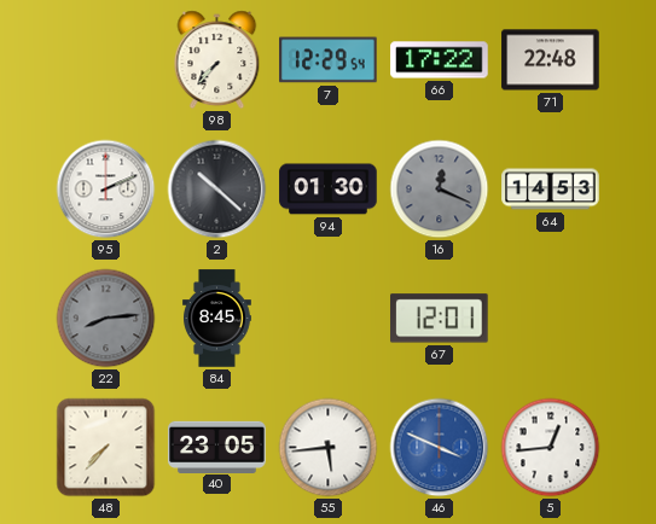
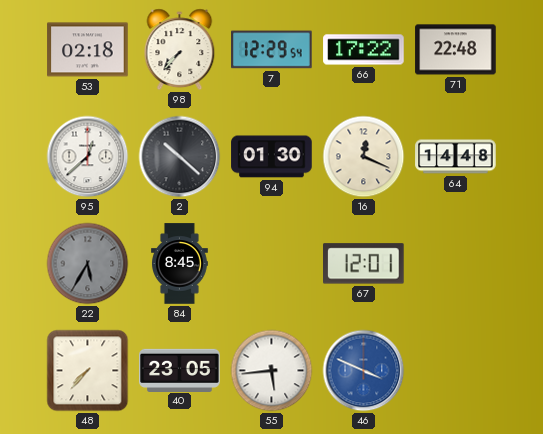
53: none -> 02:18 (88, 50)
95: 2:11 -> 12:38 (88, 157)
16 dial: grey -> cream (364, 157)
64: 14:53 -> 14:48 (456, 157)
22: 8:14 -> 5:35 (88, 264)
5: 12:44 -> none (551, 448)
